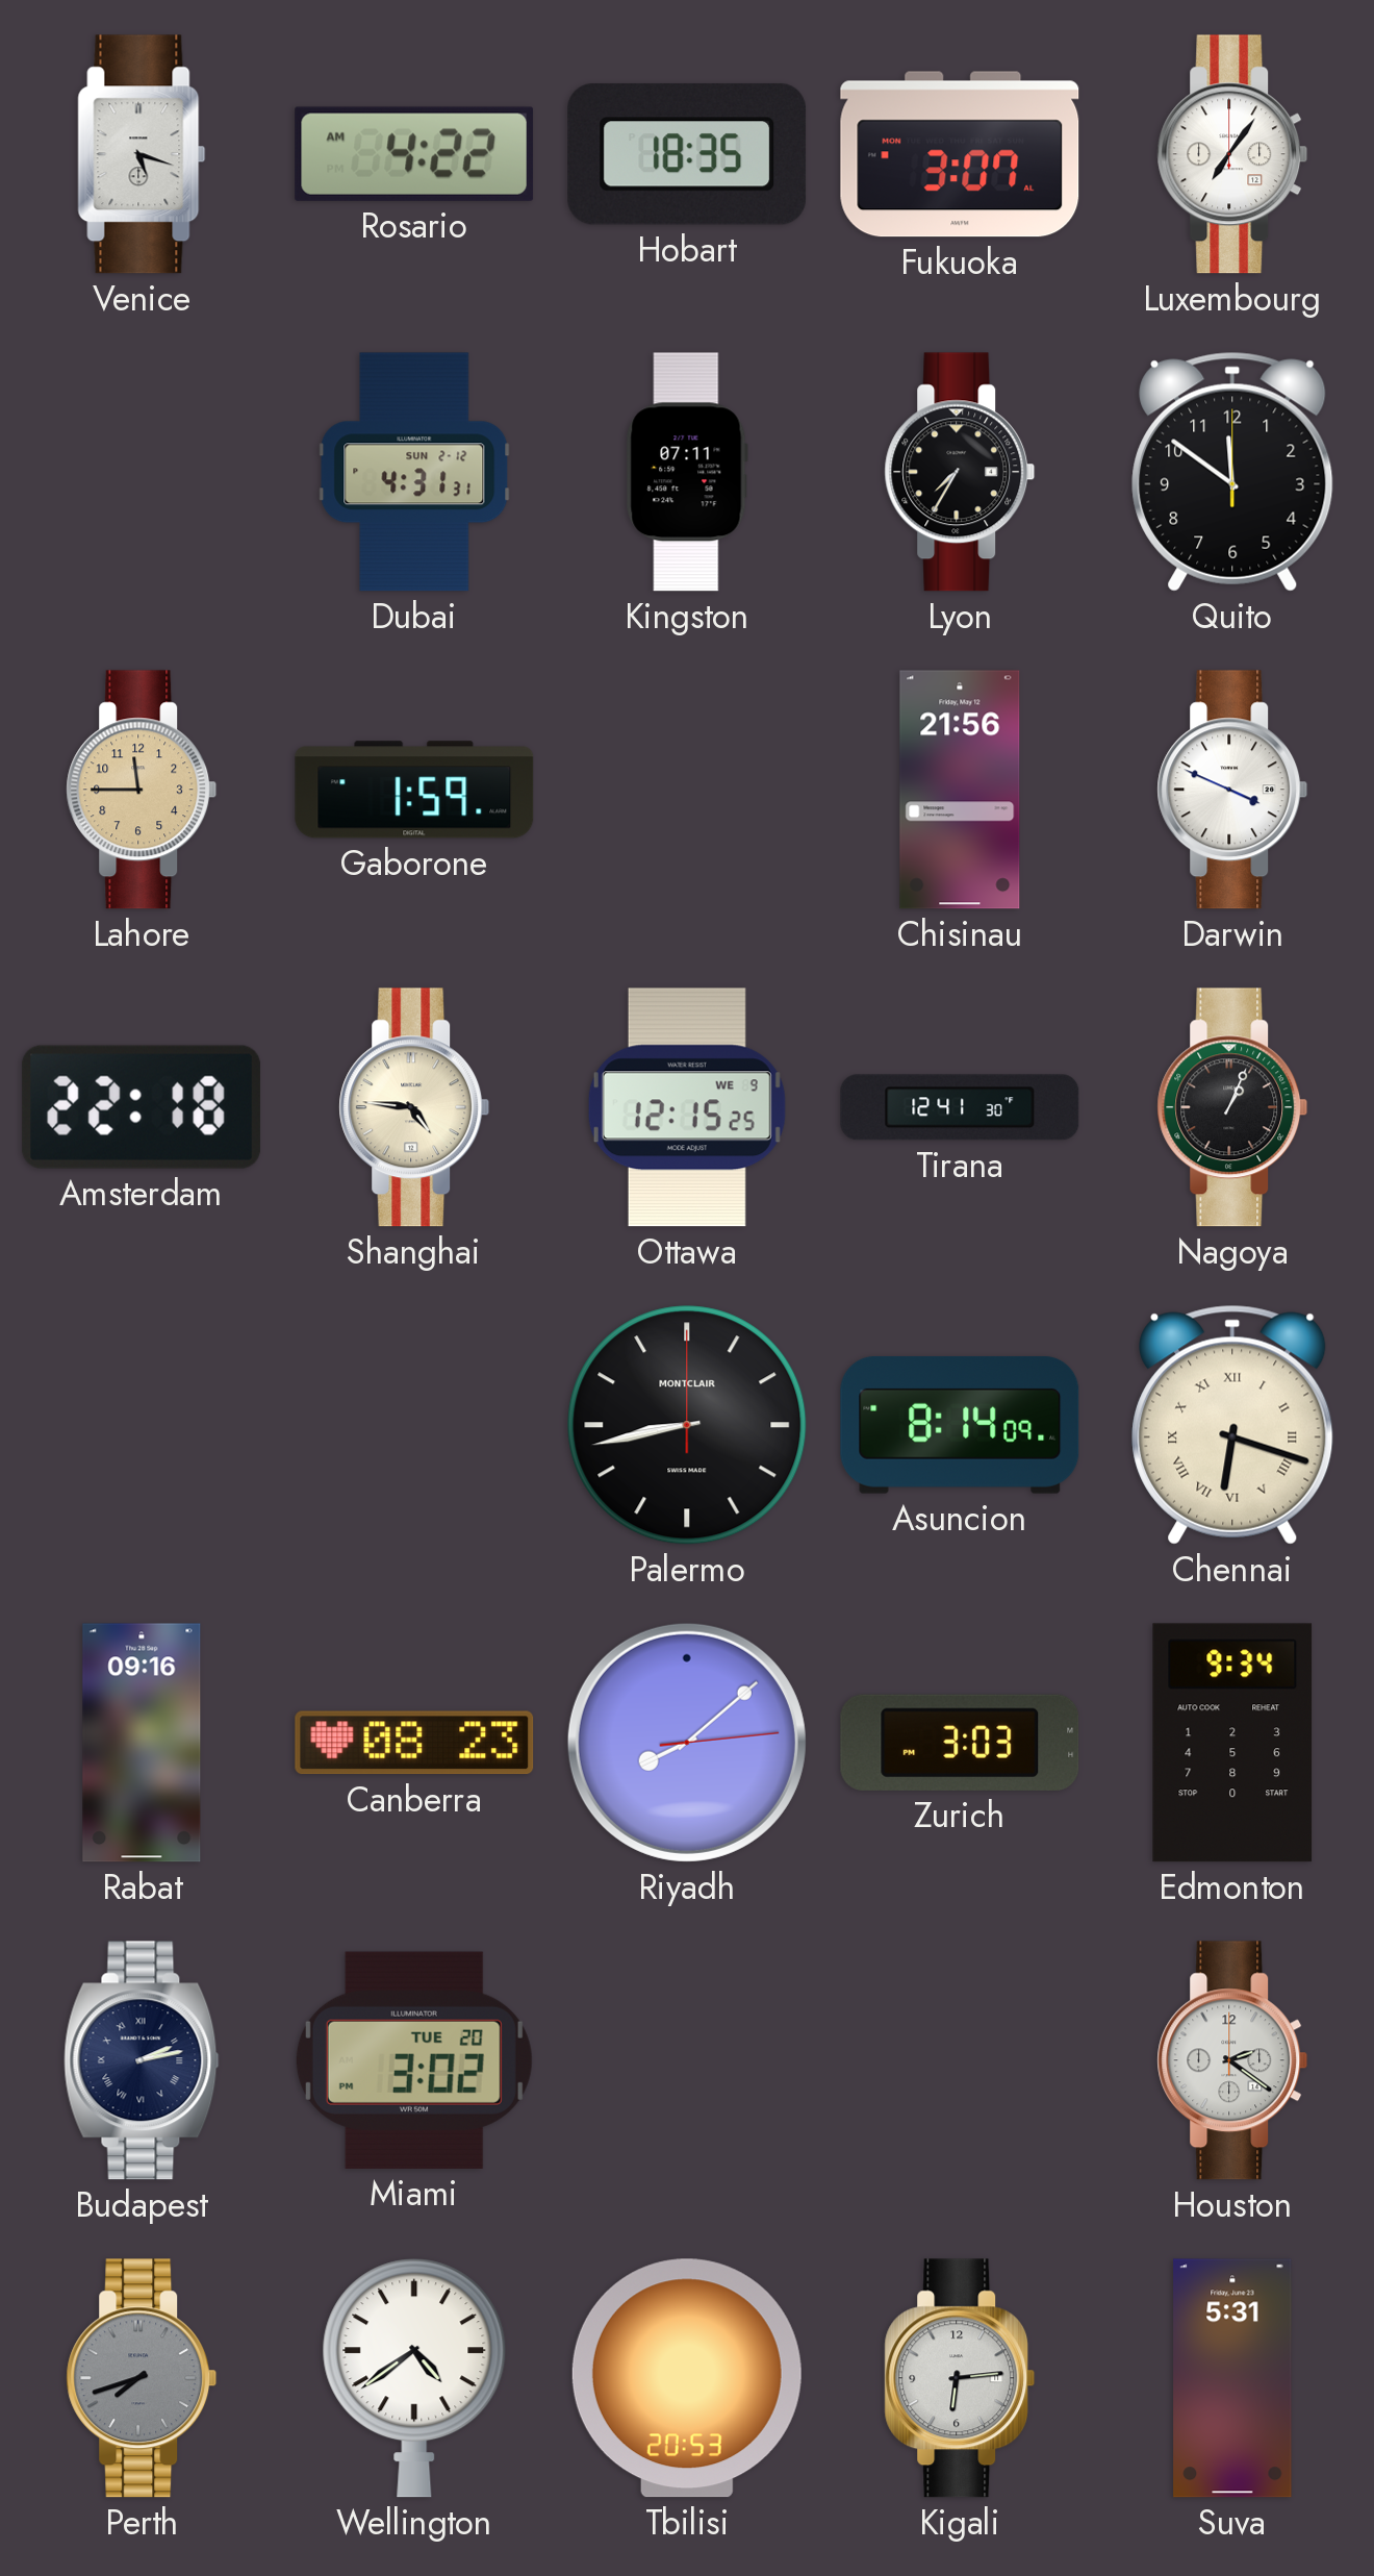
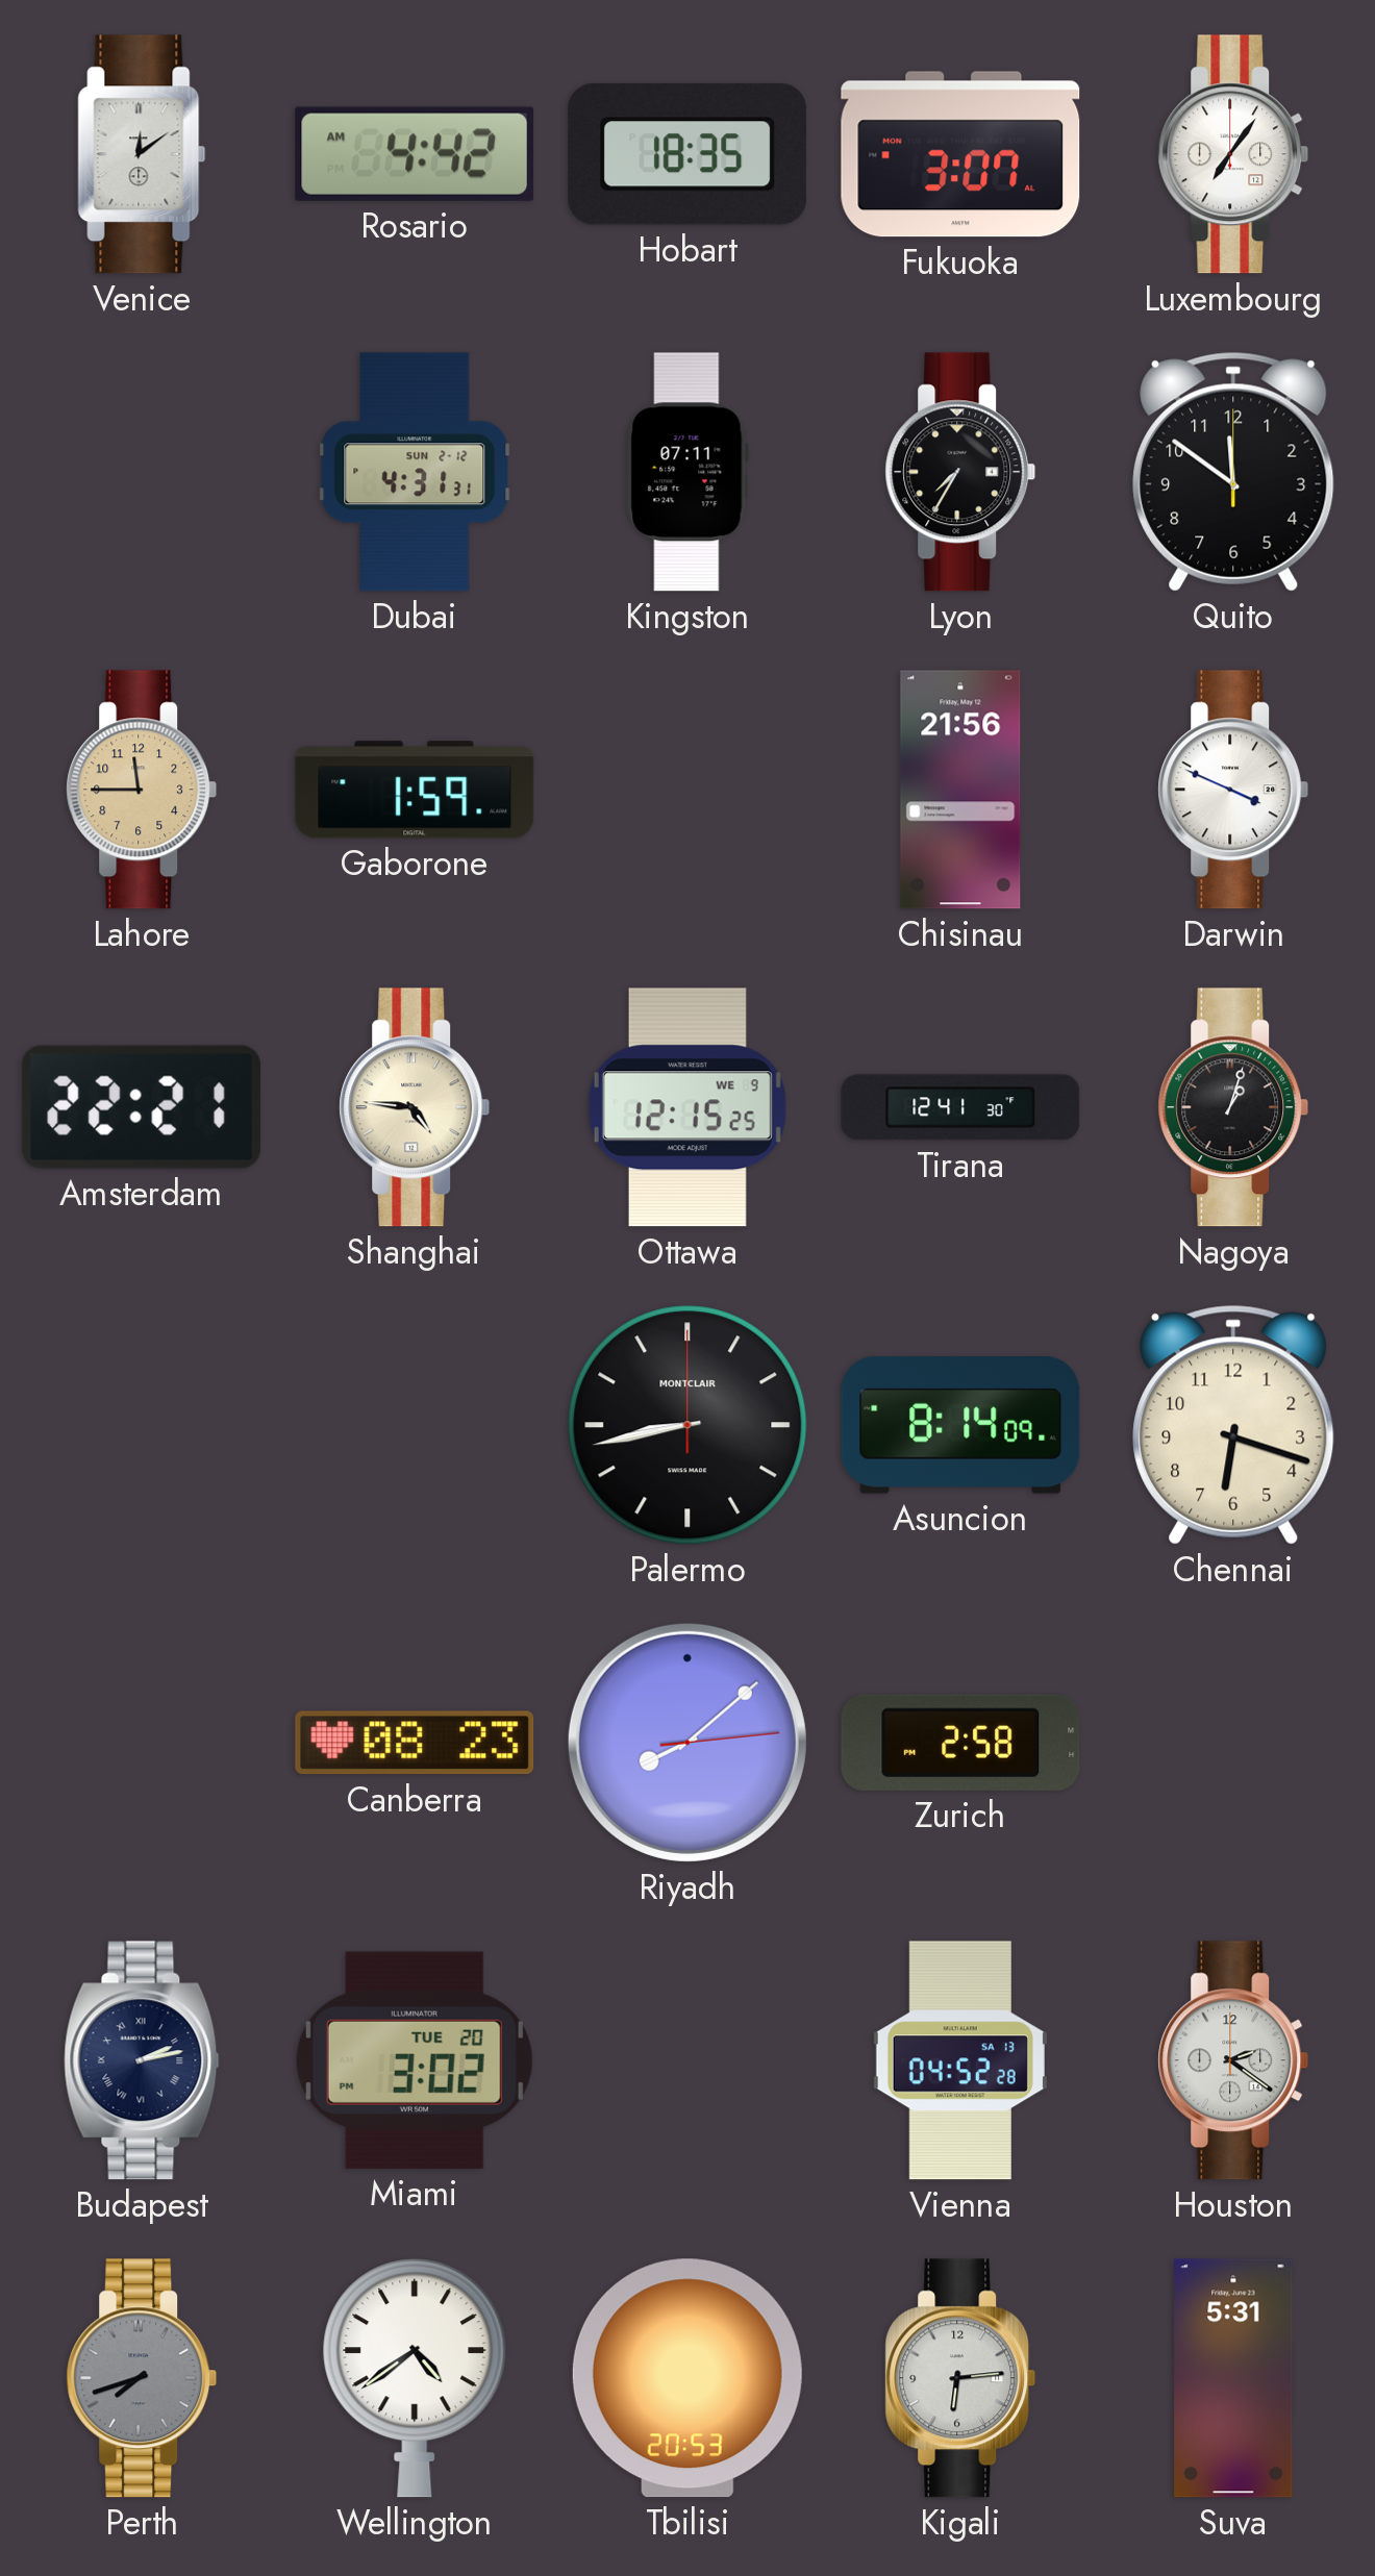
Venice: 5:18 -> 12:09 (142, 154)
Rosario: 4:22 -> 4:42 (415, 154)
Amsterdam: 22:18 -> 22:21 (142, 1107)
Nagoya: 1:04 -> 1:03 (1233, 1107)
Chennai numerals: Roman -> Arabic (1233, 1425)
Rabat: 09:16 -> none (142, 1743)
Zurich: 3:03 -> 2:58 (960, 1743)
Edmonton: 9:34 -> none (1232, 1743)
Vienna: none -> 04:52 (960, 2060)
